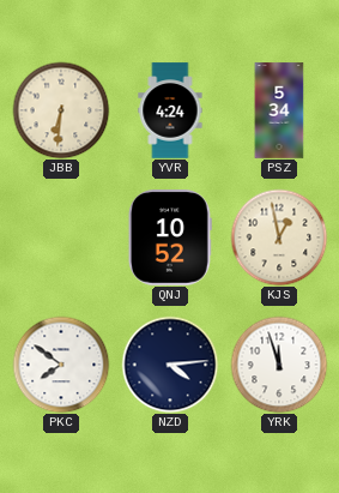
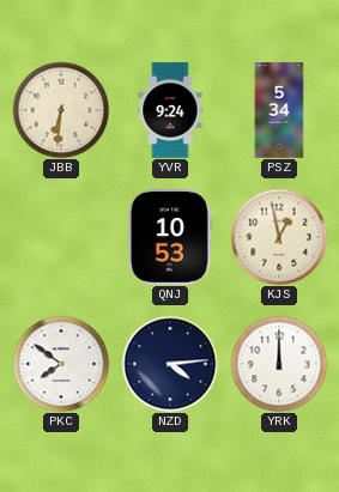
YVR: 4:24 -> 9:24 (170, 110)
QNJ: 10:52 -> 10:53 (170, 237)
YRK: 11:57 -> 12:00 (279, 364)
